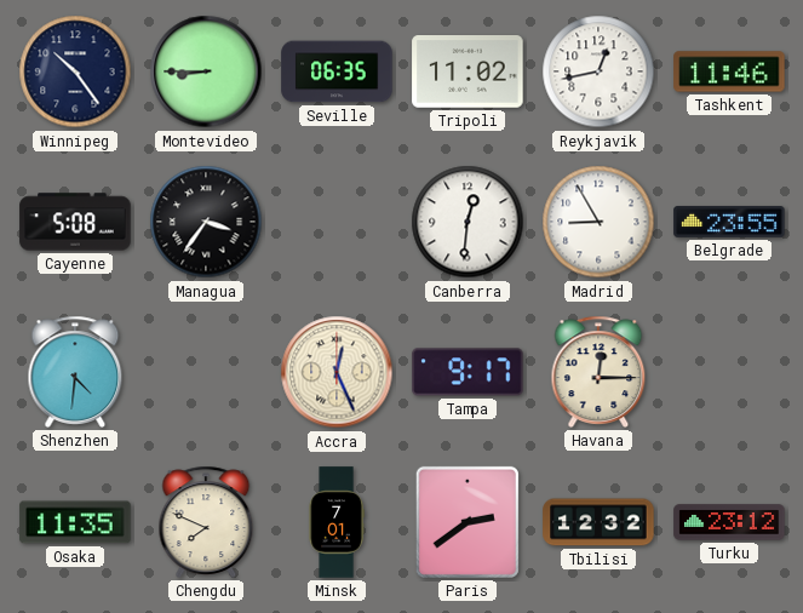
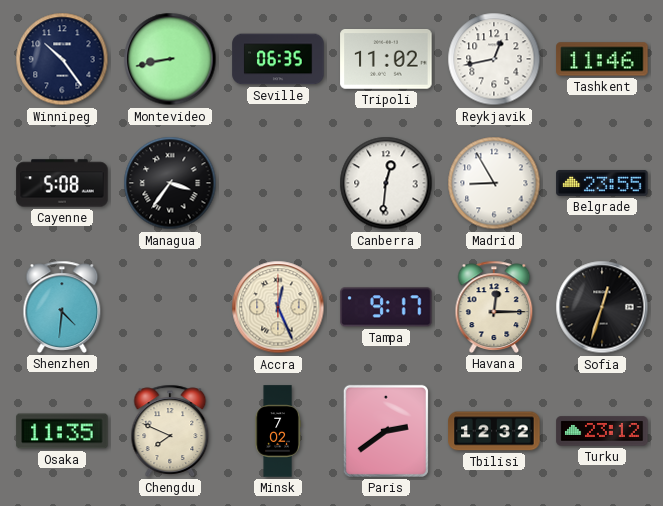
Montevideo: 8:45 -> 8:43 (170, 59)
Sofia: none -> 12:33 (602, 307)
Minsk: 7:01 -> 7:02 (278, 431)
